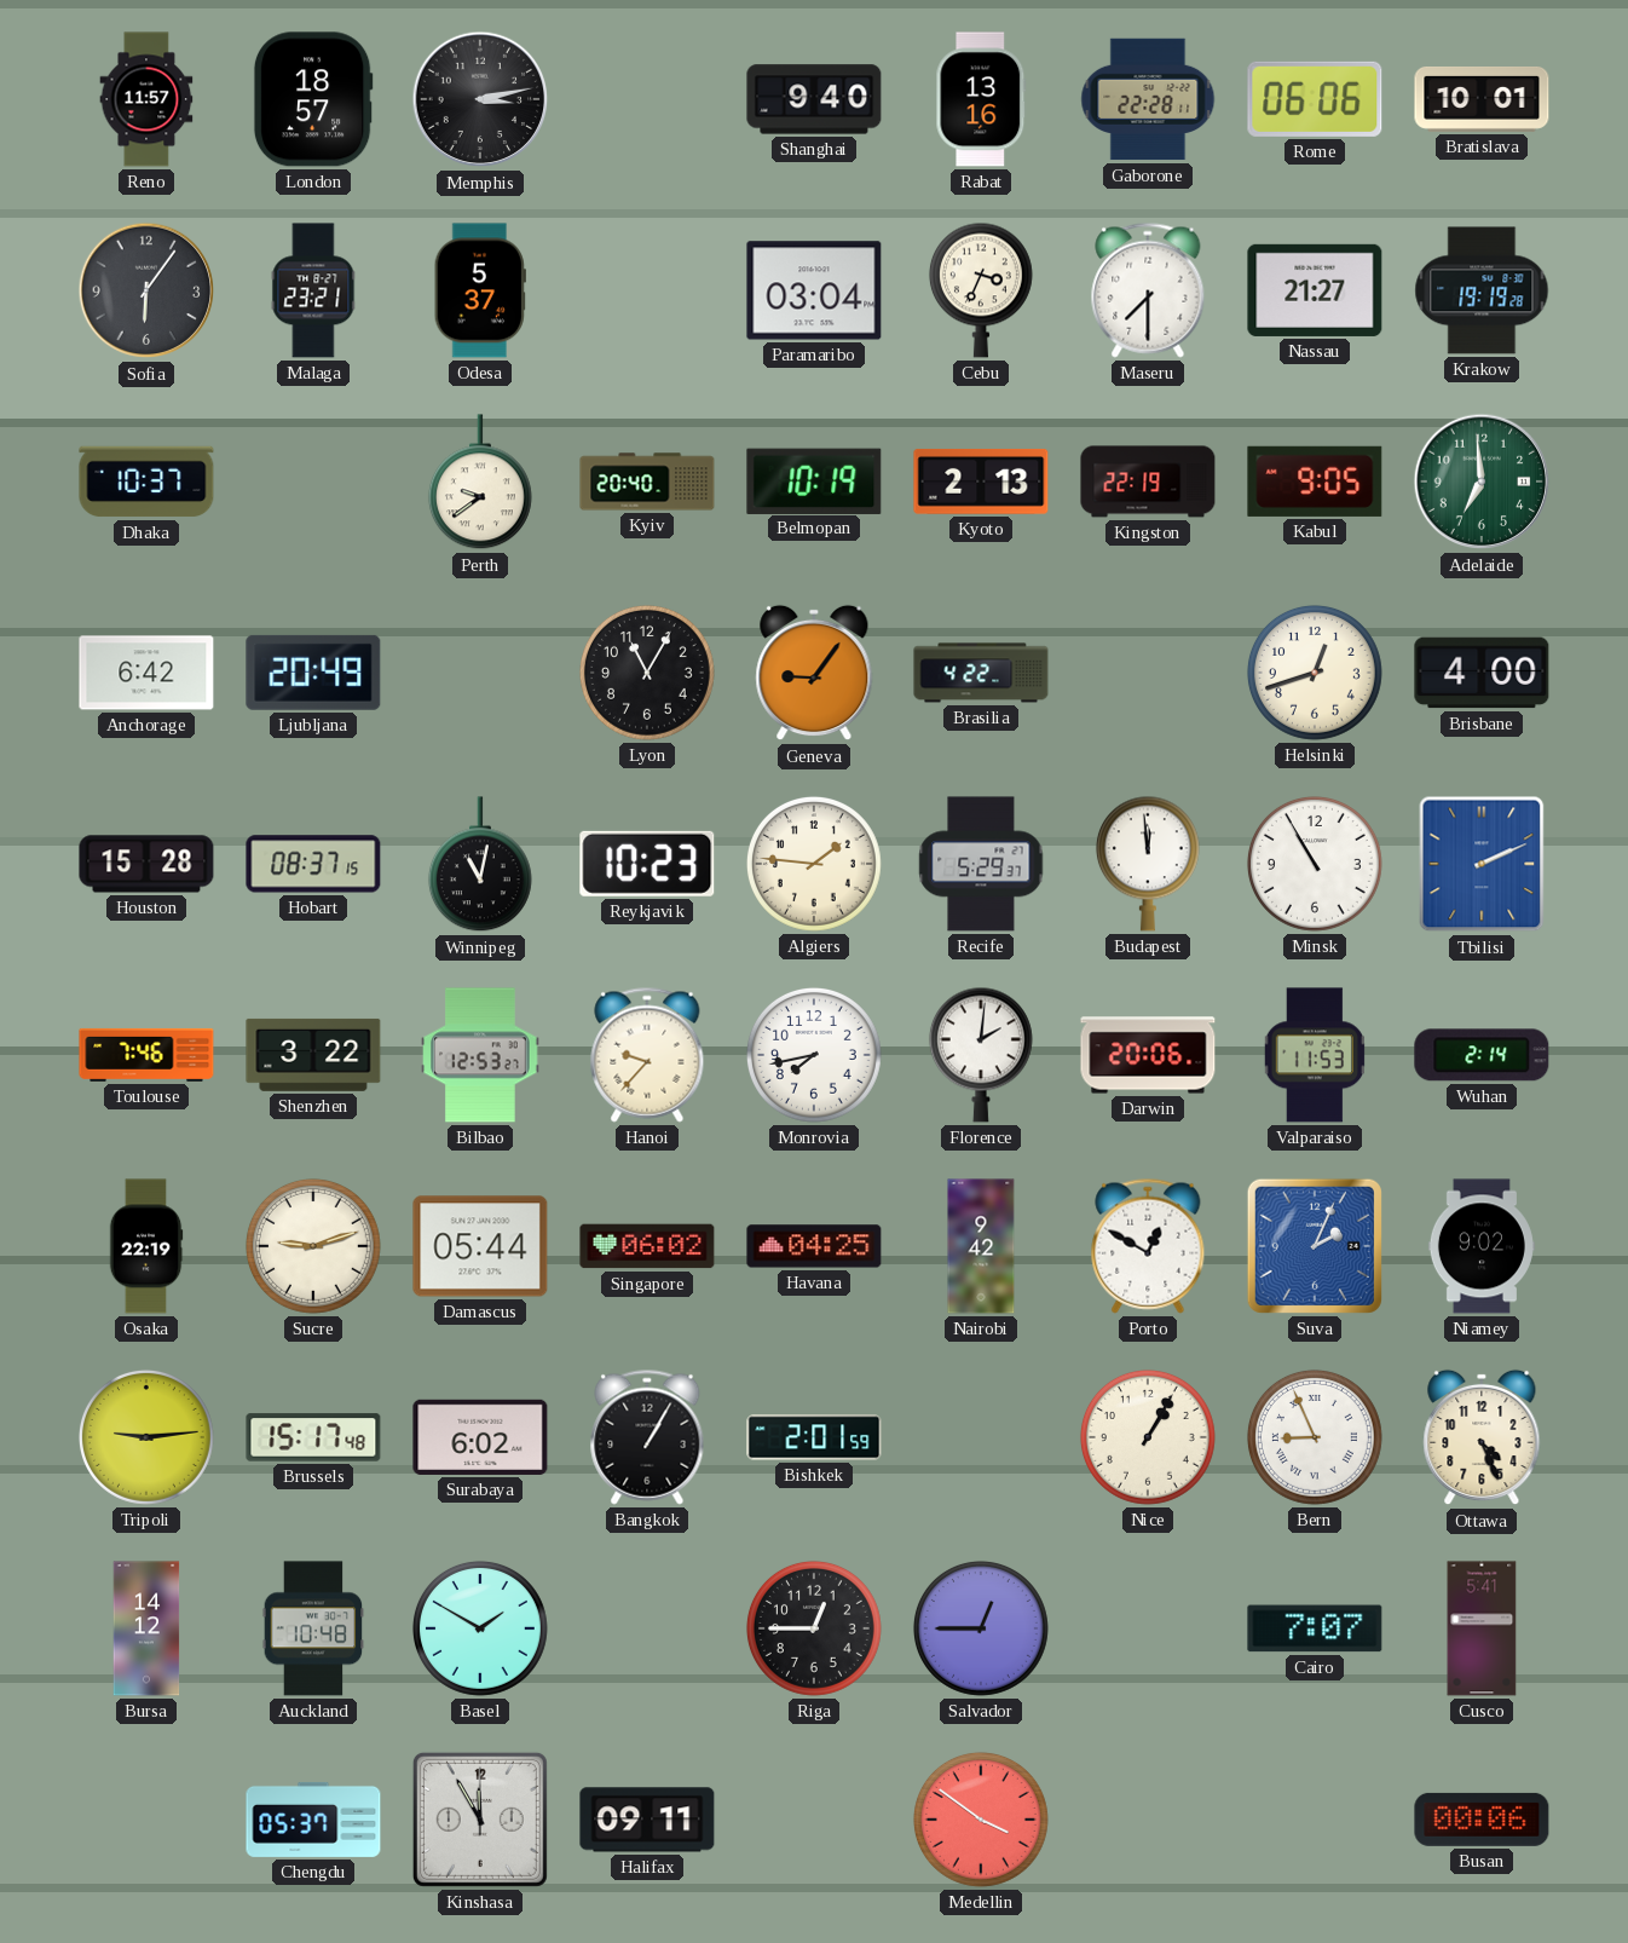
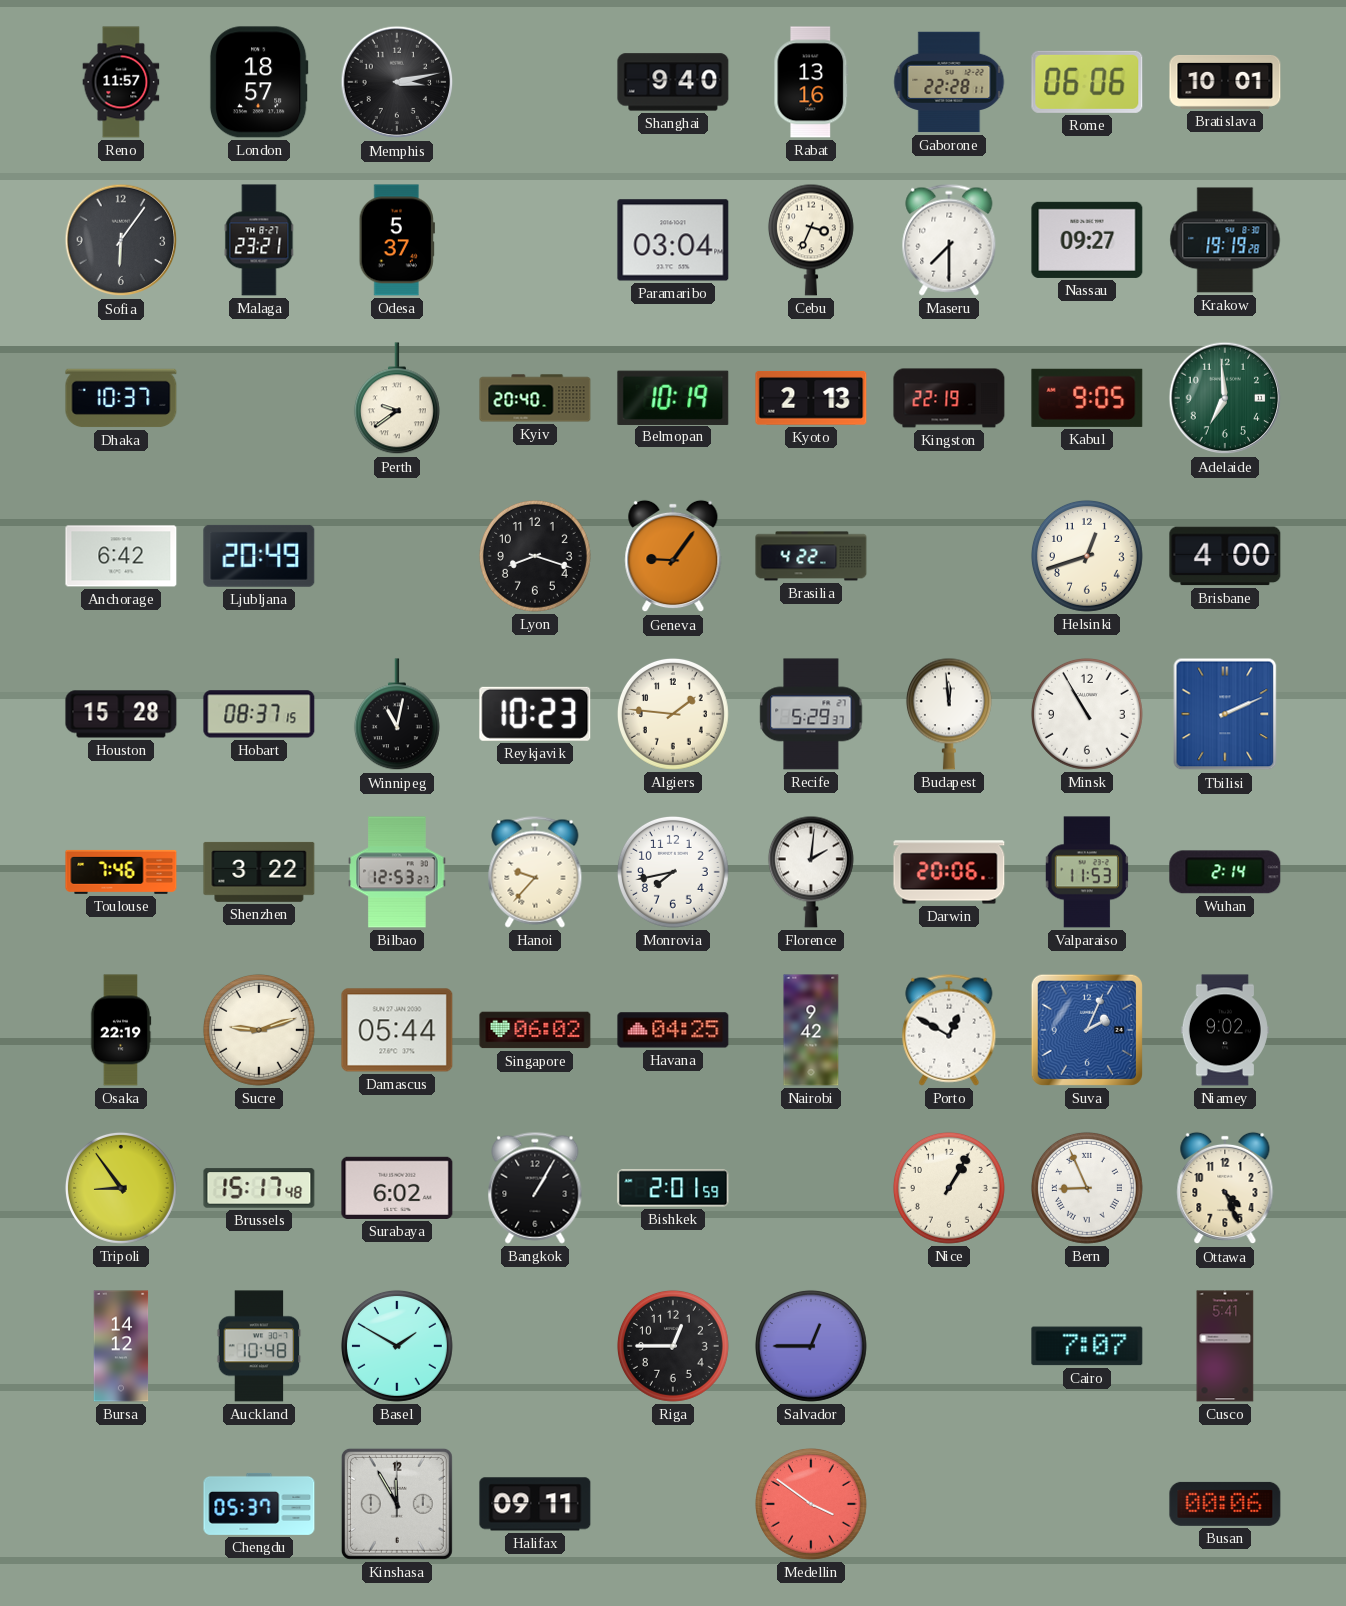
Nassau: 21:27 -> 09:27 (1087, 240)
Lyon: 11:05 -> 8:18 (535, 556)
Tripoli: 9:14 -> 8:54 (121, 1188)
